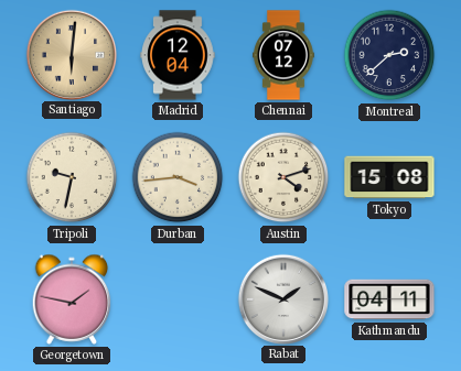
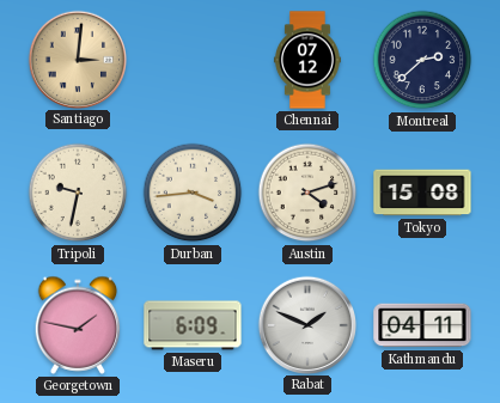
Santiago: 6:01 -> 3:01 (77, 59)
Madrid: 12:04 -> none (178, 55)
Maseru: none -> 6:09 (193, 325)
